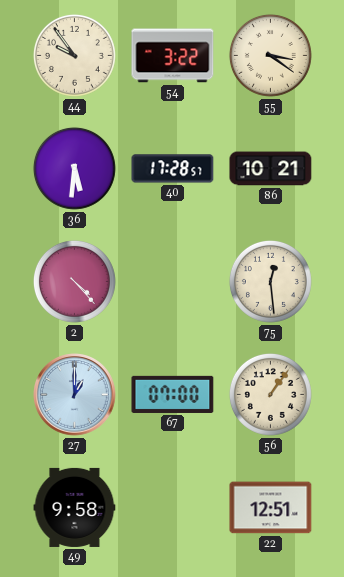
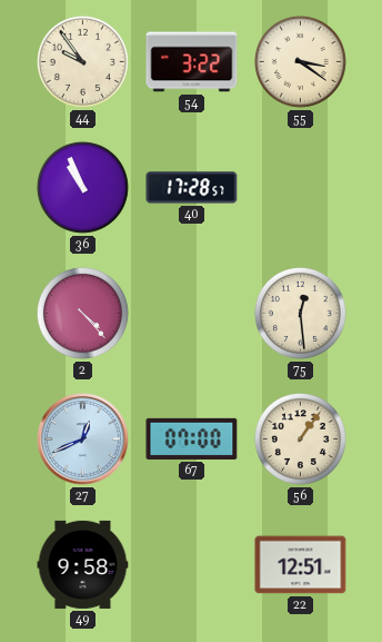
36: 5:31 -> 10:56 (82, 187)
86: 10:21 -> none (271, 169)
27: 1:00 -> 12:41 (83, 439)
